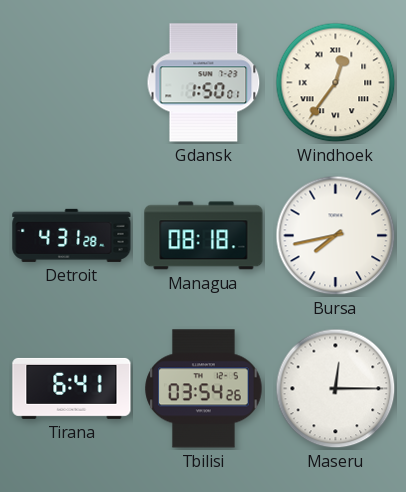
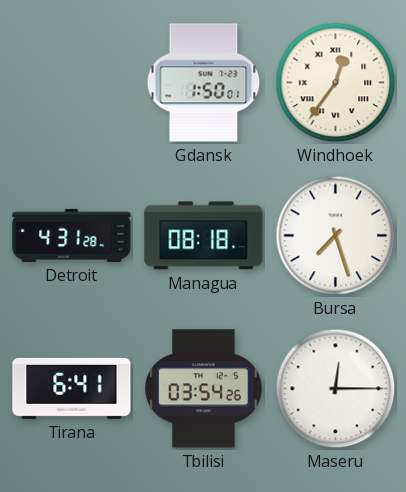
Bursa: 7:43 -> 7:27 (336, 236)
